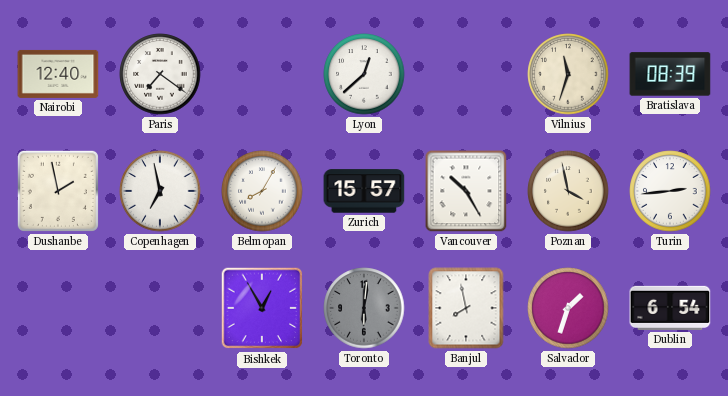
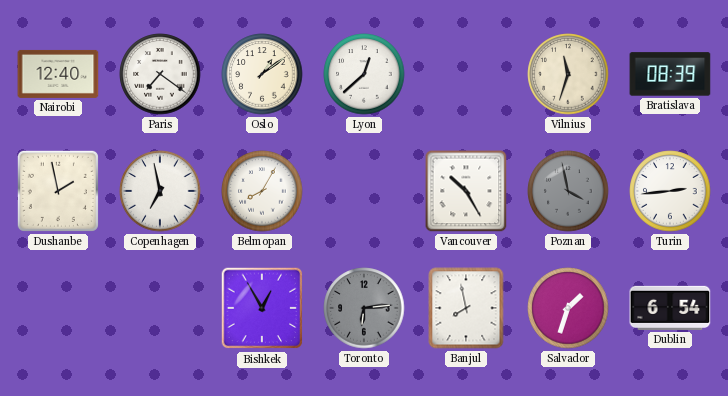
Oslo: none -> 1:09 (262, 74)
Zurich: 15:57 -> none (364, 191)
Poznan dial: cream -> grey (568, 191)
Toronto: 6:01 -> 6:14 (364, 308)
